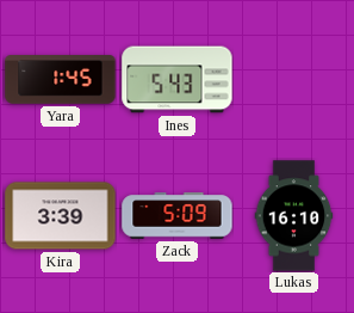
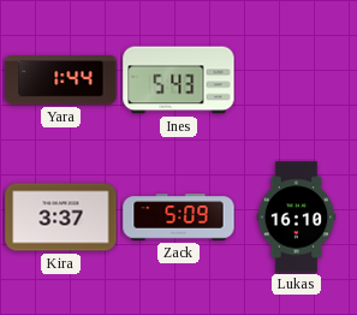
Yara: 1:45 -> 1:44 (61, 81)
Kira: 3:39 -> 3:37 (61, 218)
